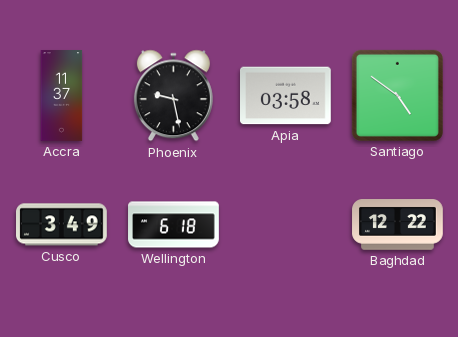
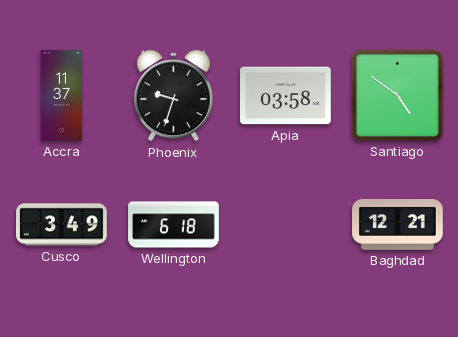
Phoenix: 9:28 -> 9:33 (173, 96)
Baghdad: 12:22 -> 12:21 (398, 225)
